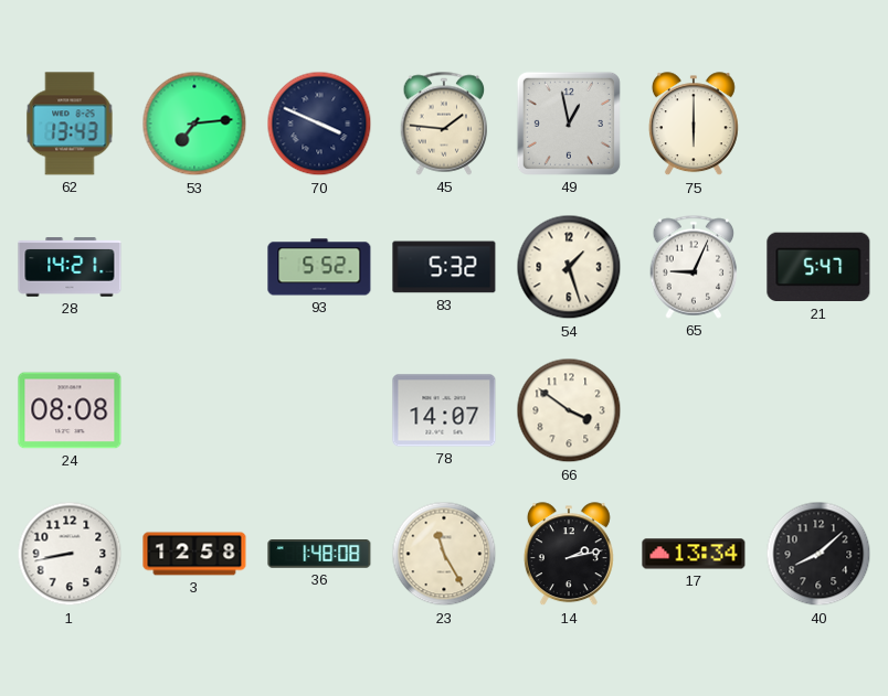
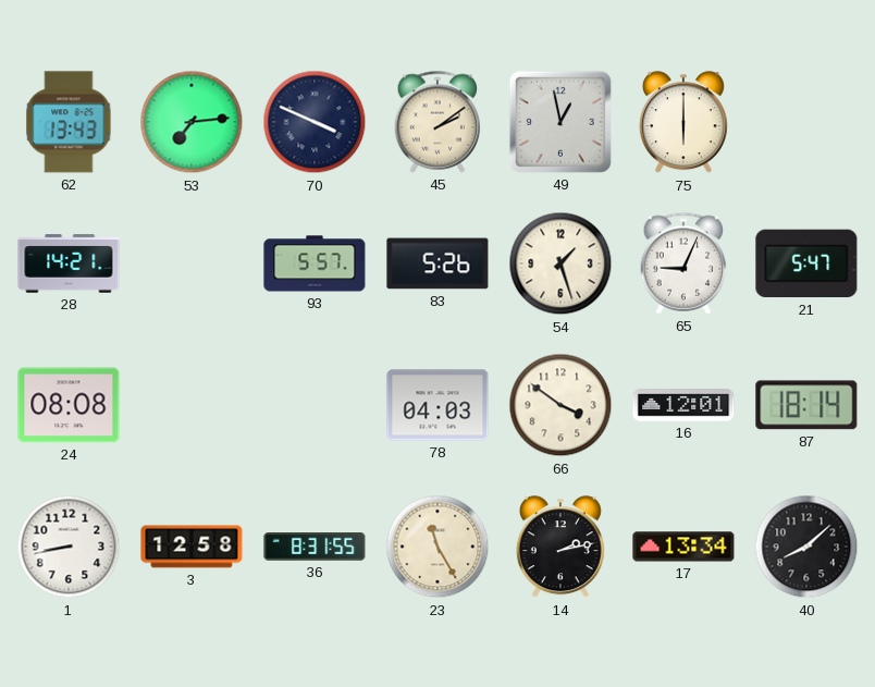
45: 1:46 -> 2:09 (437, 122)
93: 5:52 -> 5:57 (315, 263)
83: 5:32 -> 5:26 (437, 263)
78: 14:07 -> 04:03 (437, 405)
16: none -> 12:01 (683, 405)
87: none -> 18:14 (806, 405)
36: 1:48 -> 8:31 (315, 547)
